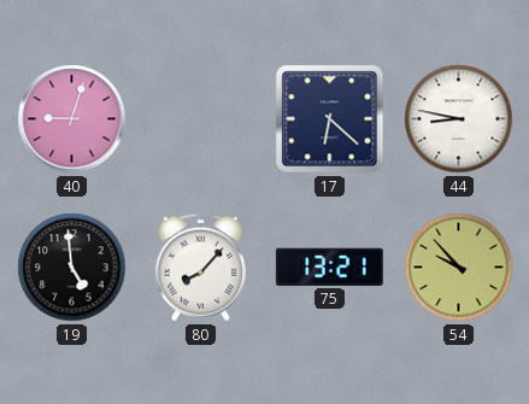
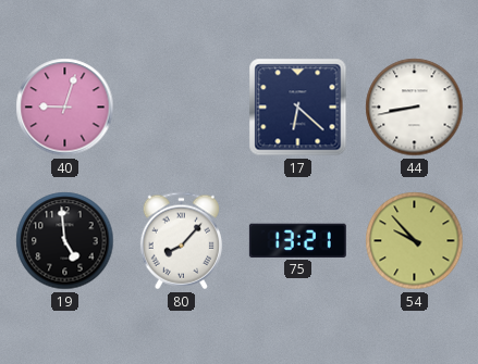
44: 8:47 -> 8:43 (415, 108)
